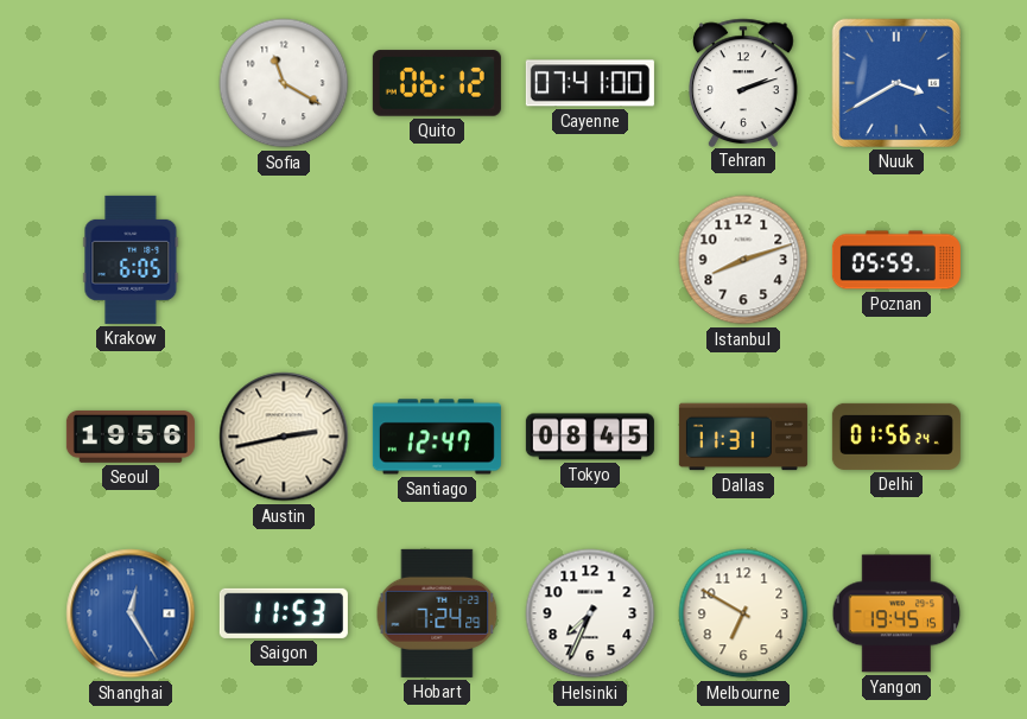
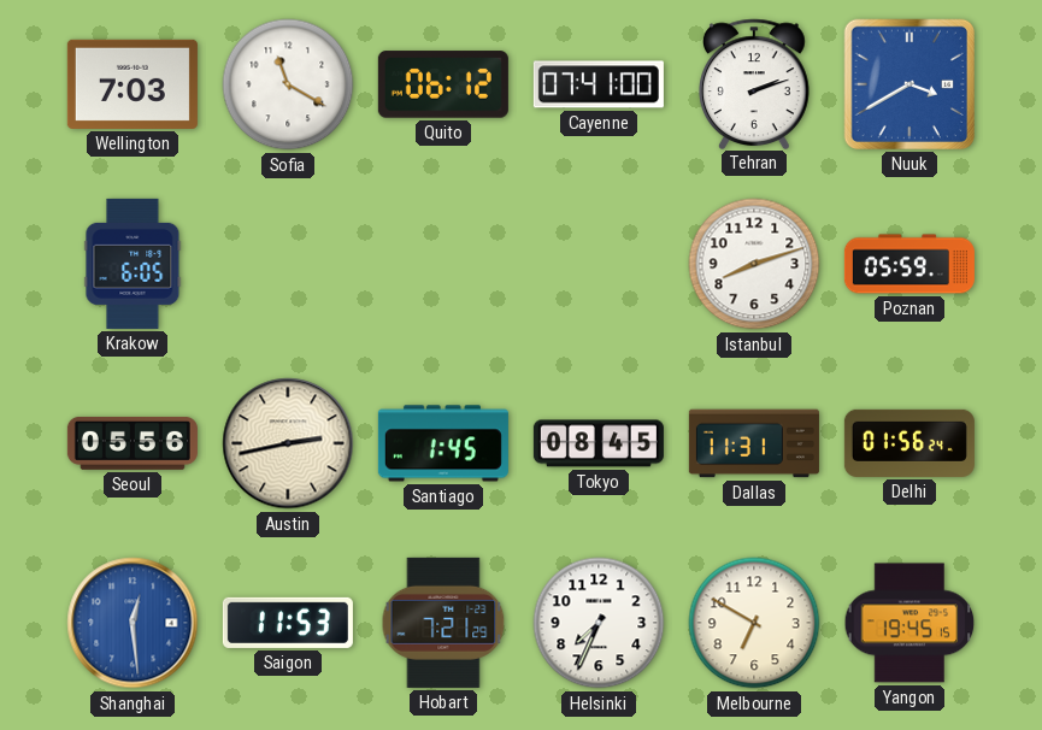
Wellington: none -> 7:03 (133, 84)
Seoul: 19:56 -> 05:56 (133, 443)
Santiago: 12:47 -> 1:45 (443, 443)
Shanghai: 12:25 -> 12:29 (133, 623)
Hobart: 7:24 -> 7:21 (443, 623)
